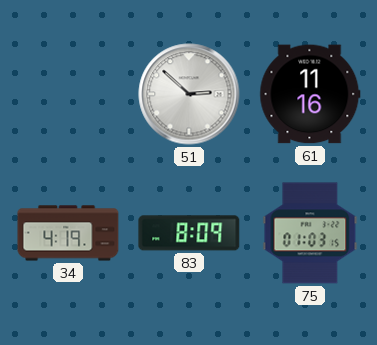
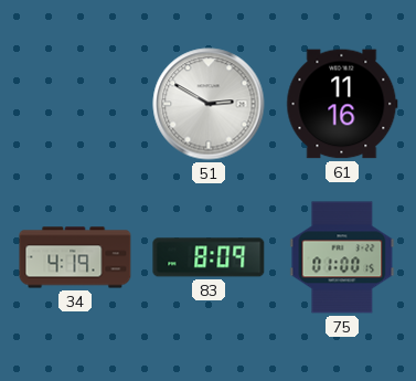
51: 2:52 -> 2:50 (209, 104)
75: 01:03 -> 01:00 (342, 257)
